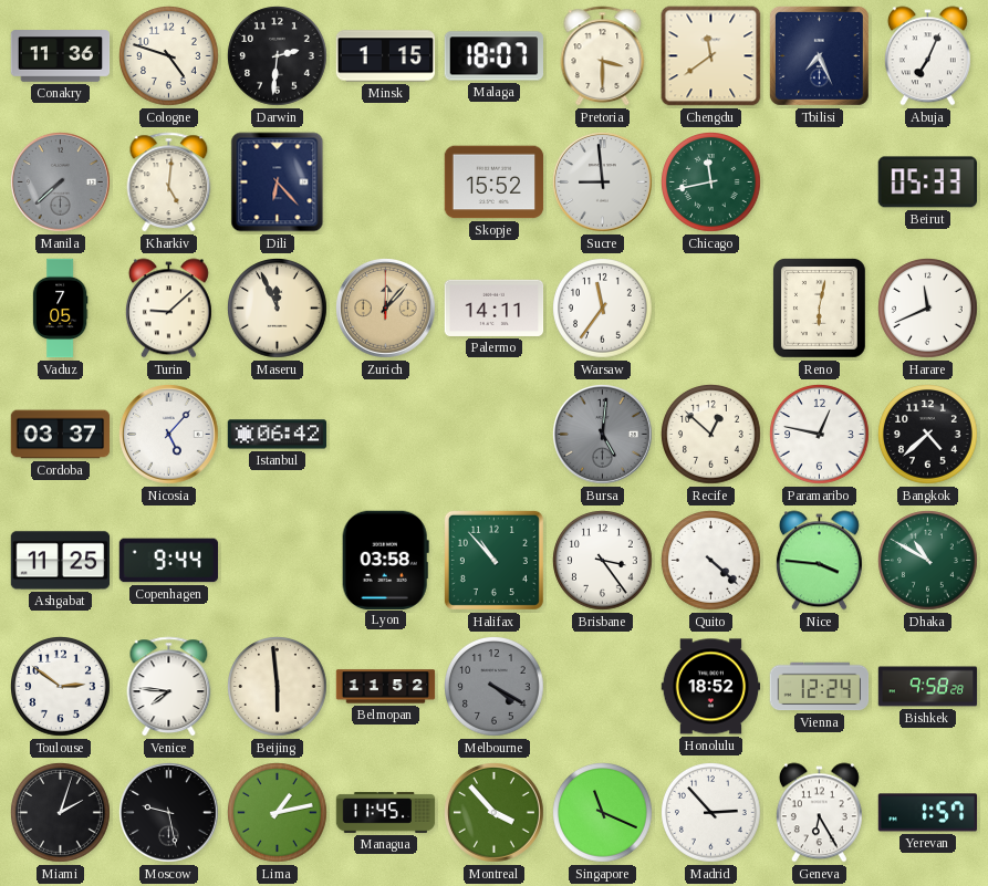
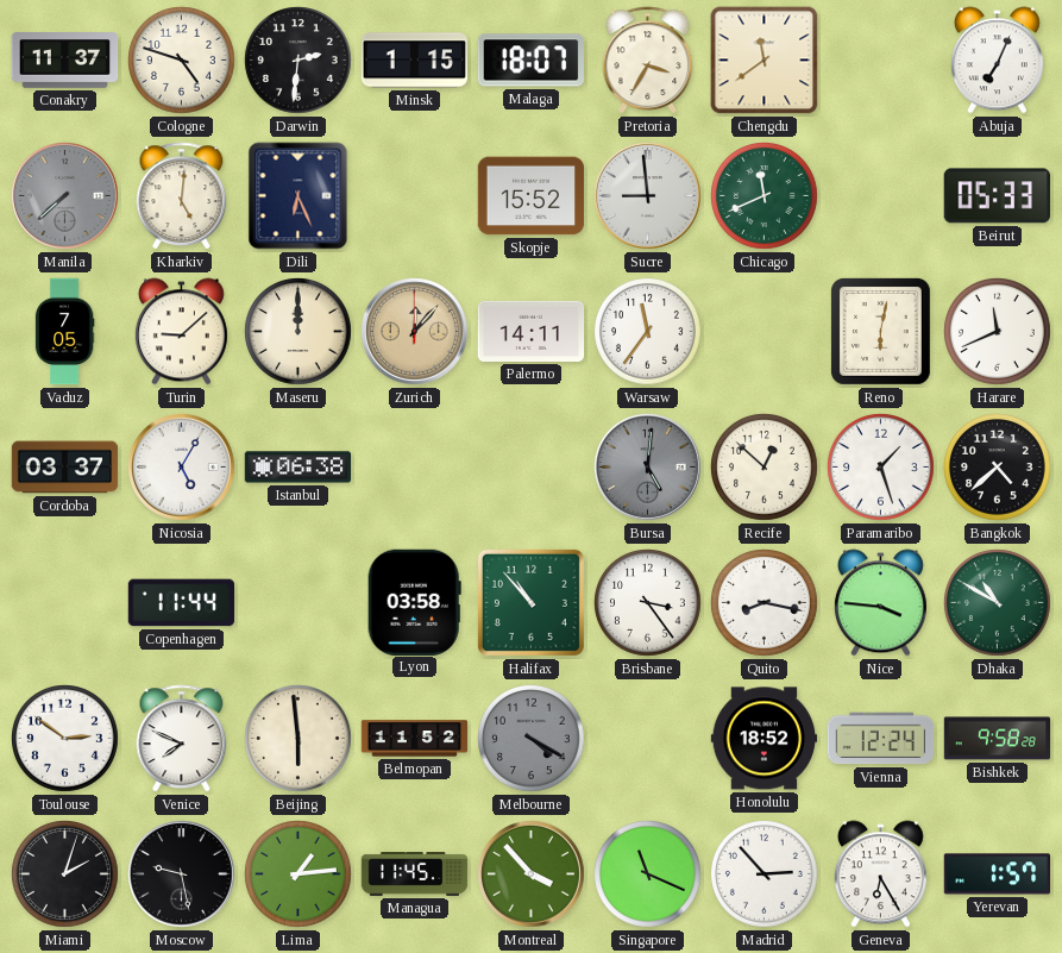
Conakry: 11:36 -> 11:37 (65, 61)
Pretoria: 3:30 -> 3:35 (648, 61)
Tbilisi: 7:26 -> none (819, 55)
Dili: 6:23 -> 6:26 (299, 196)
Chicago: 11:43 -> 11:41 (765, 196)
Maseru: 11:56 -> 12:00 (299, 332)
Nicosia: 5:07 -> 5:05 (182, 468)
Istanbul: 06:42 -> 06:38 (299, 468)
Paramaribo: 12:47 -> 1:27 (881, 468)
Ashgabat: 11:25 -> none (61, 561)
Copenhagen: 9:44 -> 11:44 (182, 603)
Quito: 4:22 -> 8:17 (765, 603)
Venice: 7:46 -> 7:49 (182, 739)
Lima: 1:13 -> 1:14 (299, 874)
